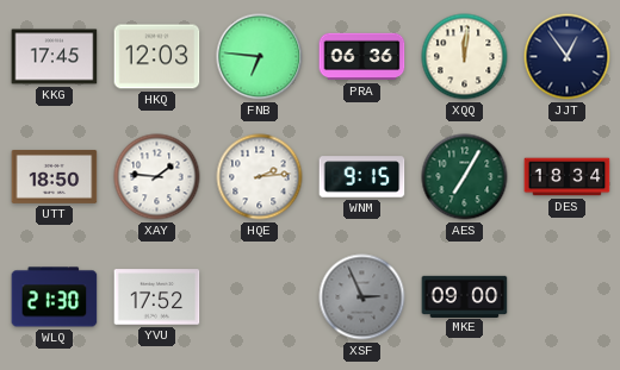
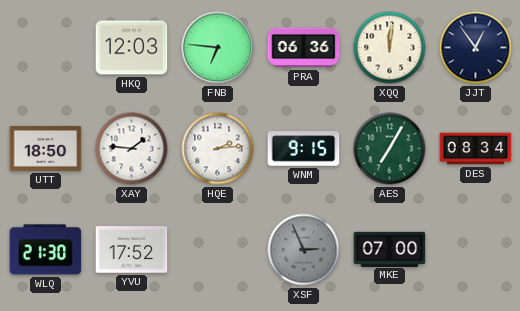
KKG: 17:45 -> none (55, 57)
DES: 18:34 -> 08:34 (476, 149)
MKE: 09:00 -> 07:00 (390, 249)
